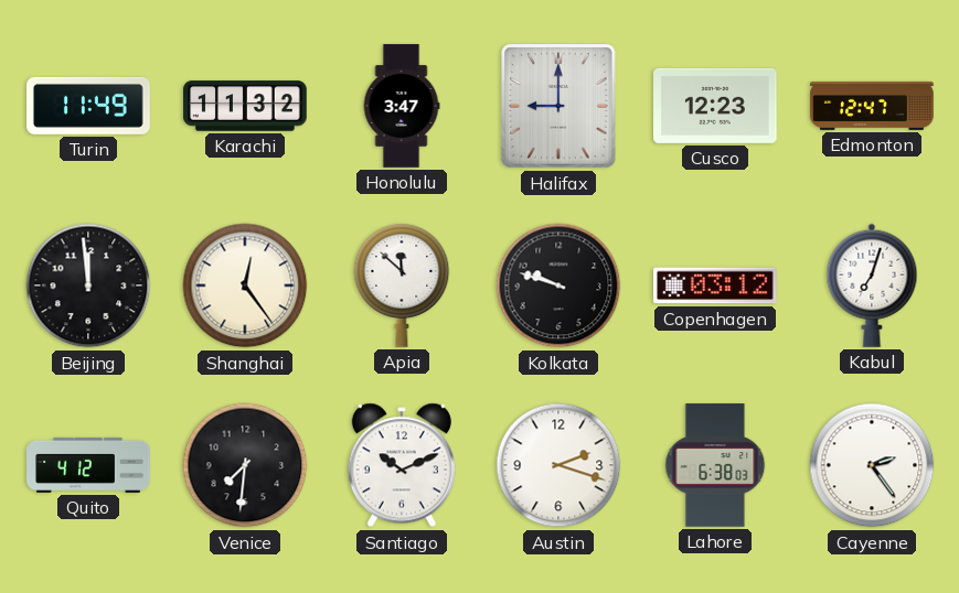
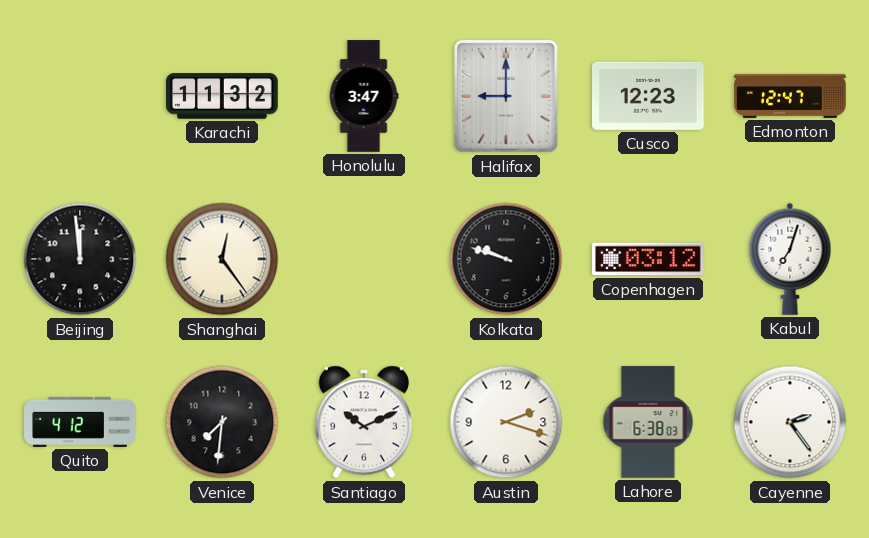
Turin: 11:49 -> none (88, 106)
Apia: 11:52 -> none (402, 285)
